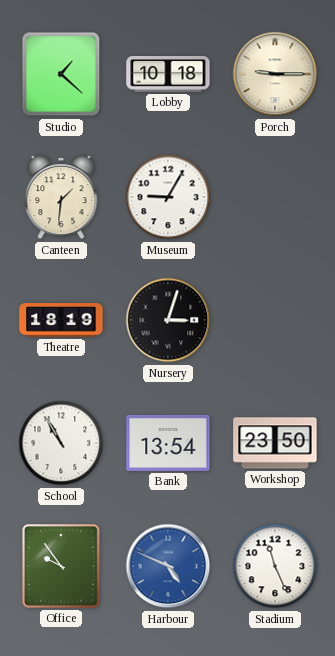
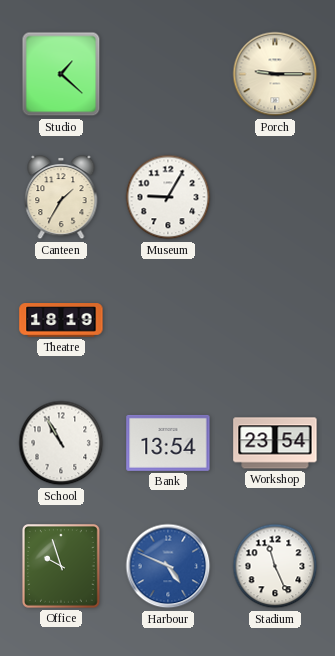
Lobby: 10:18 -> none (168, 74)
Canteen: 1:31 -> 1:35 (61, 197)
Nursery: 3:03 -> none (168, 320)
Workshop: 23:50 -> 23:54 (275, 443)
Office: 9:54 -> 9:57 (62, 567)
